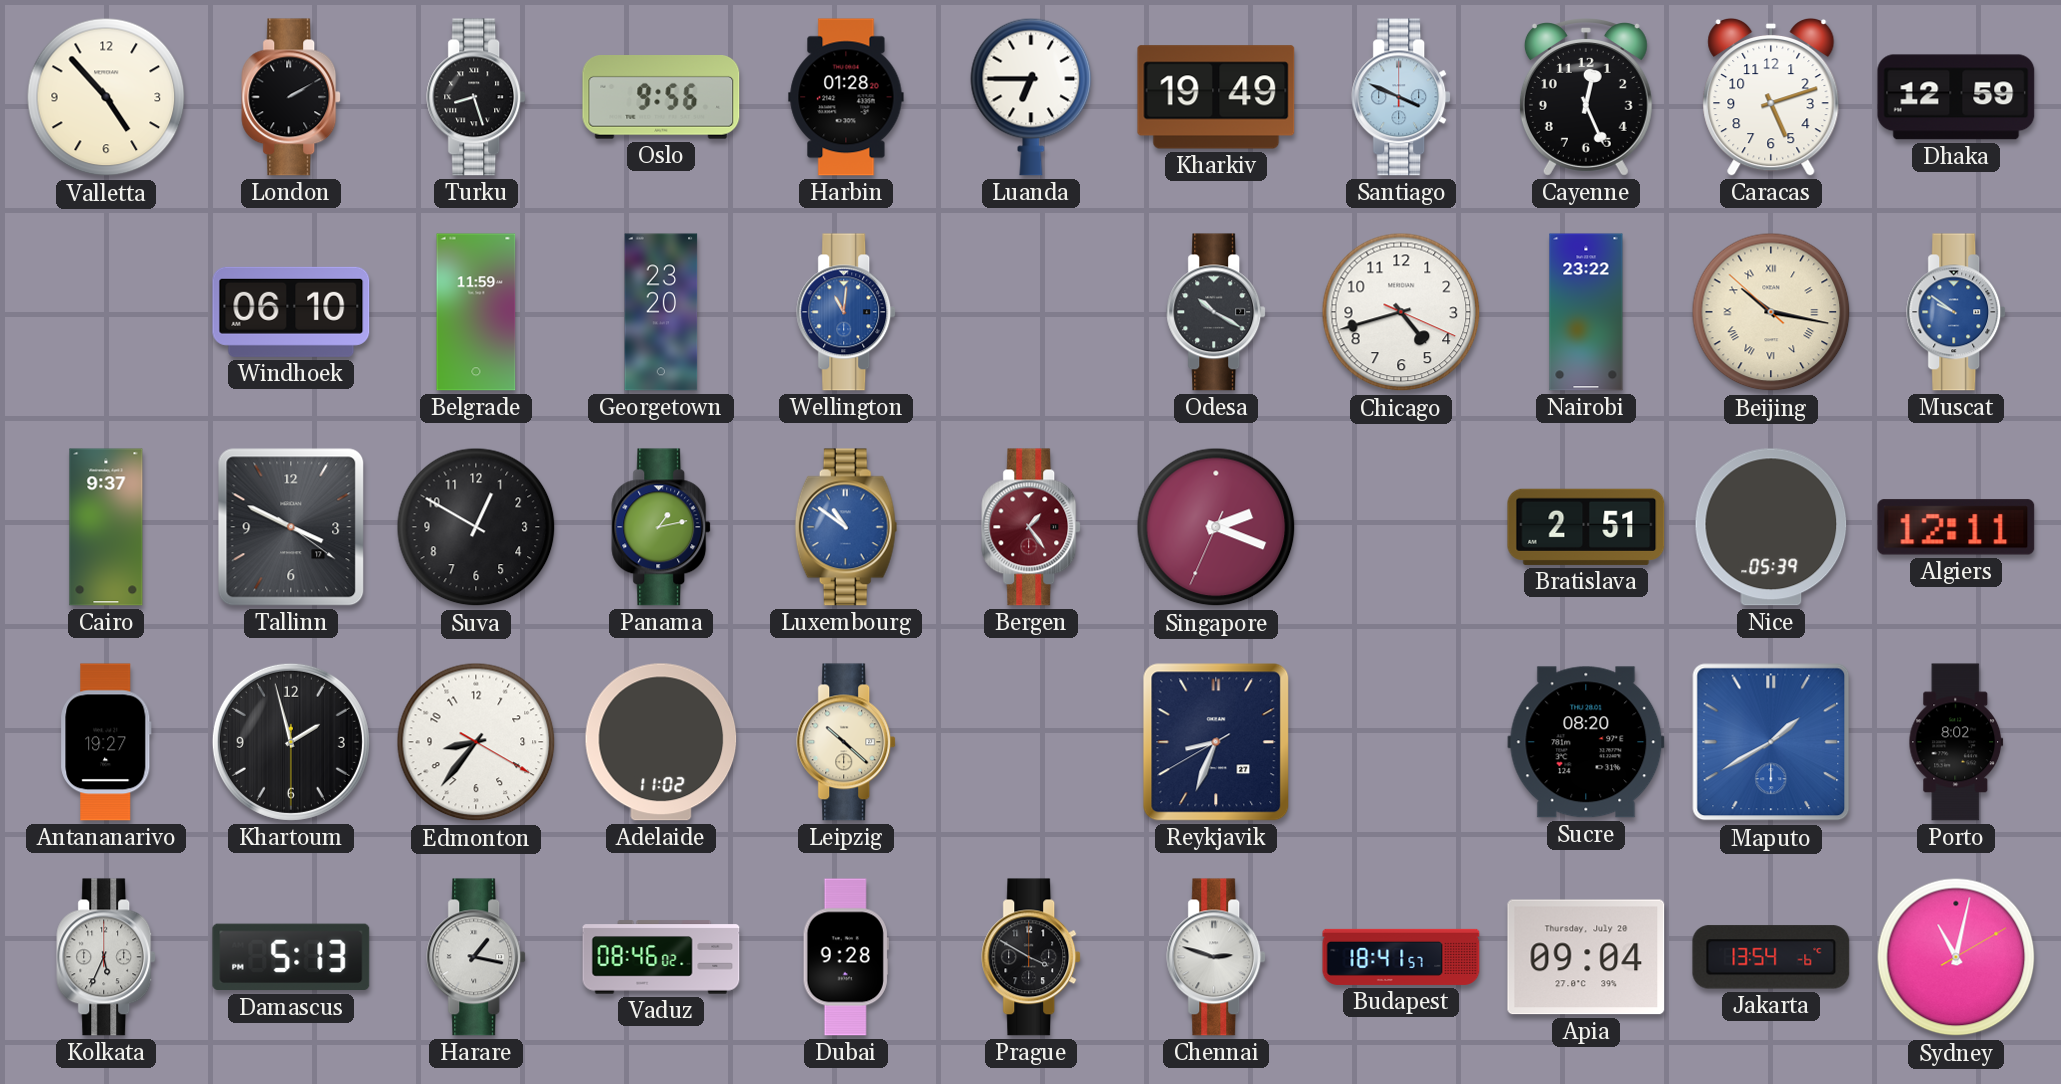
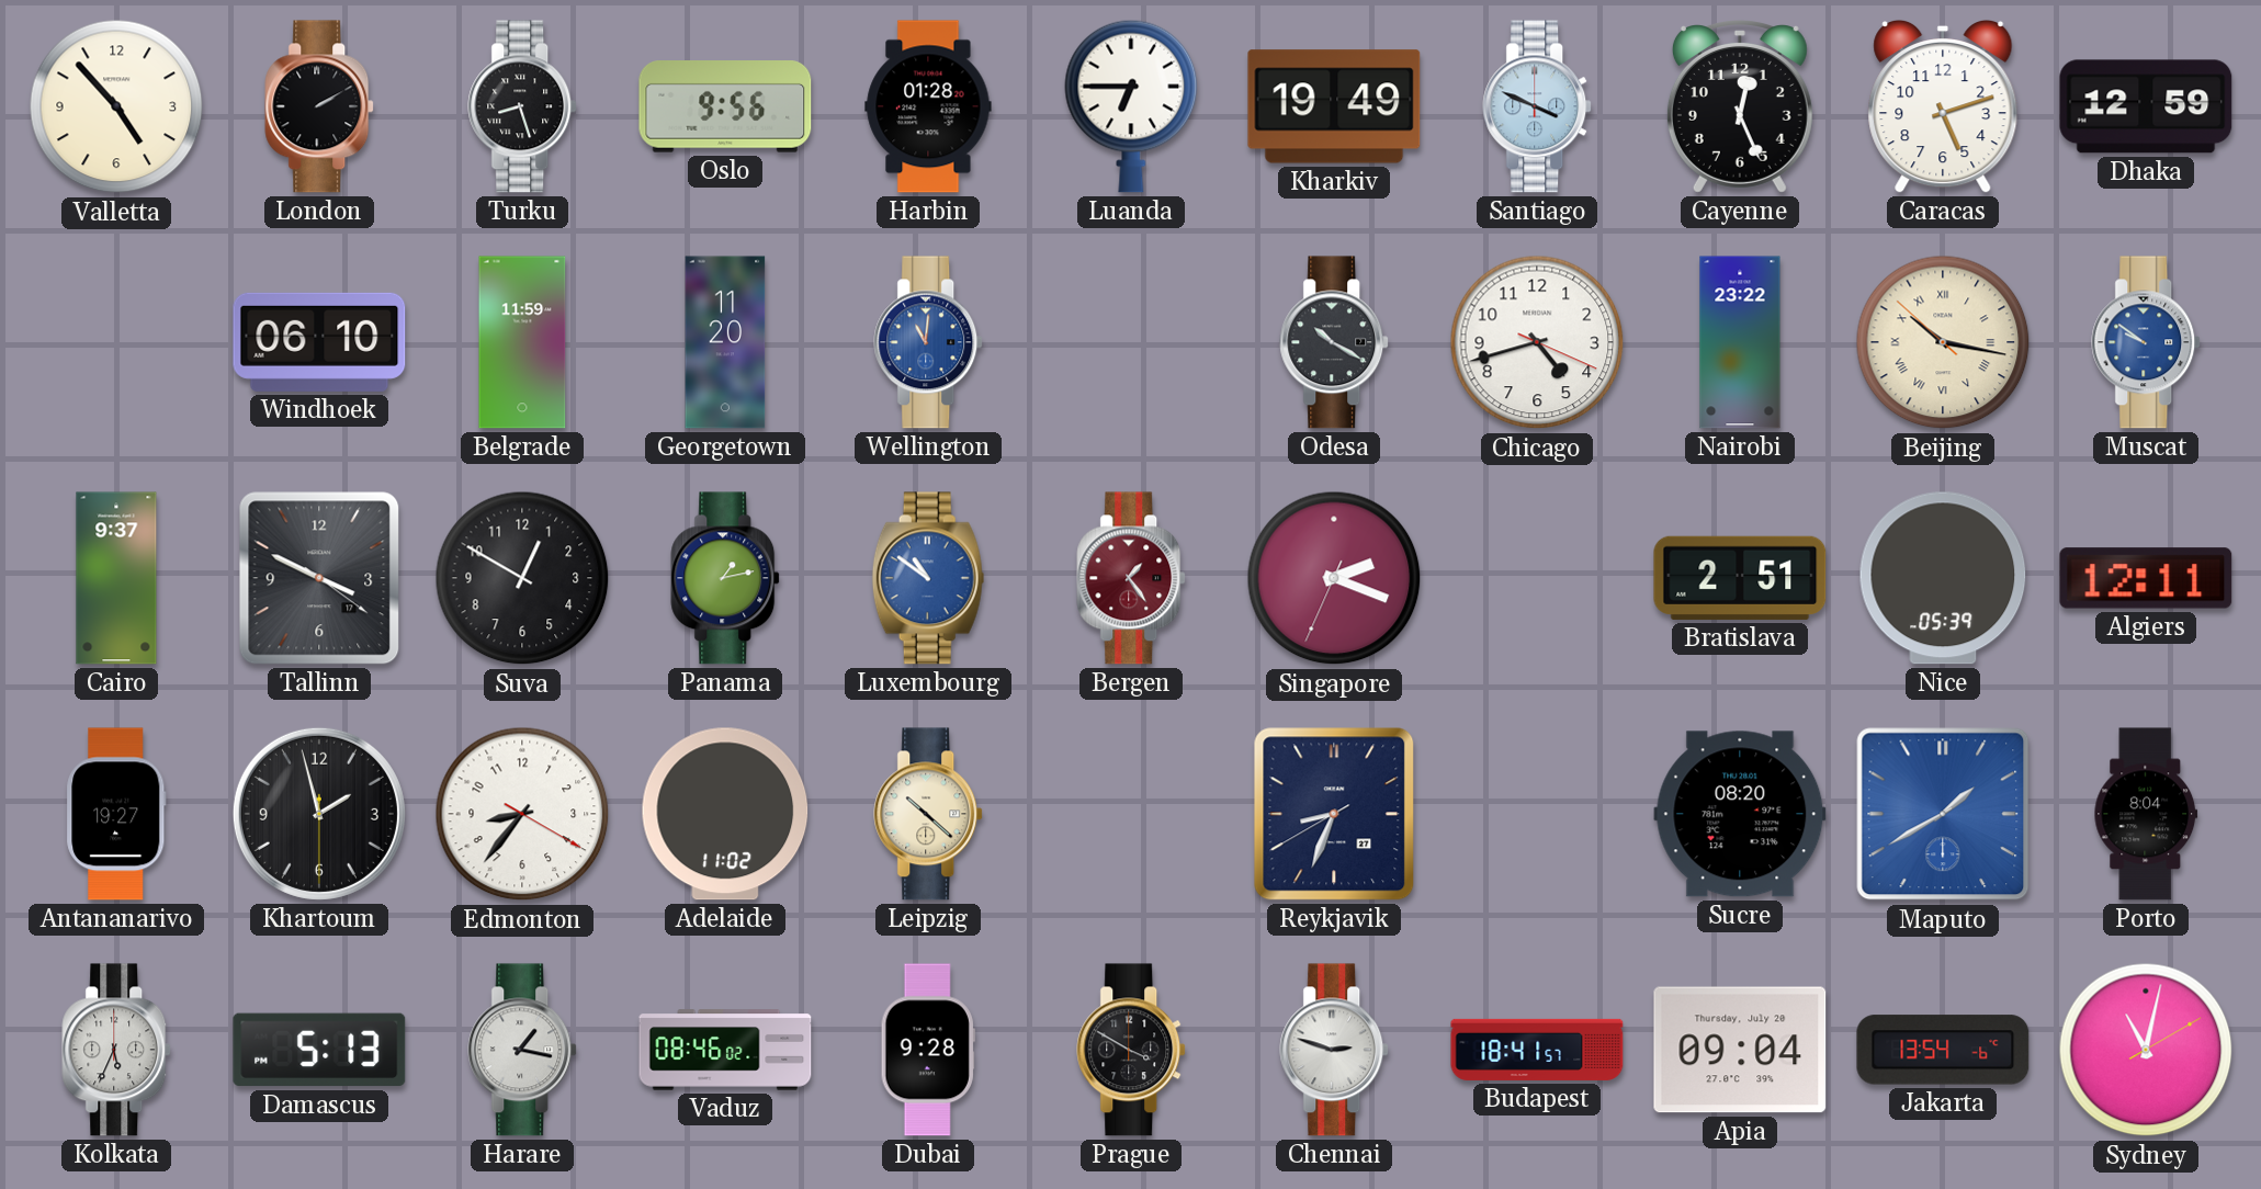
Georgetown: 23:20 -> 11:20 (725, 342)
Porto: 8:02 -> 8:04 (2146, 814)
